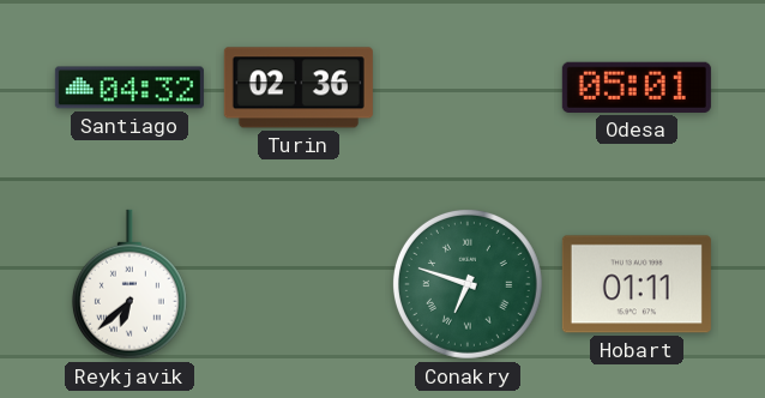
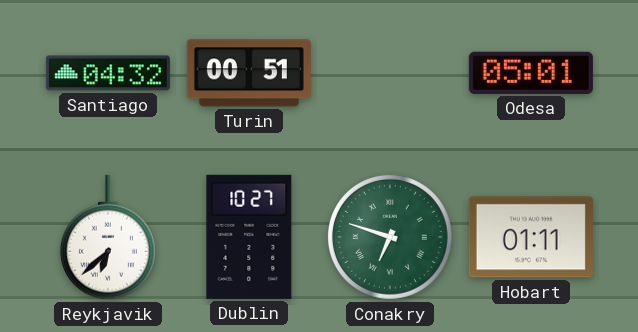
Turin: 02:36 -> 00:51 (249, 73)
Dublin: none -> 10:27 (249, 237)
